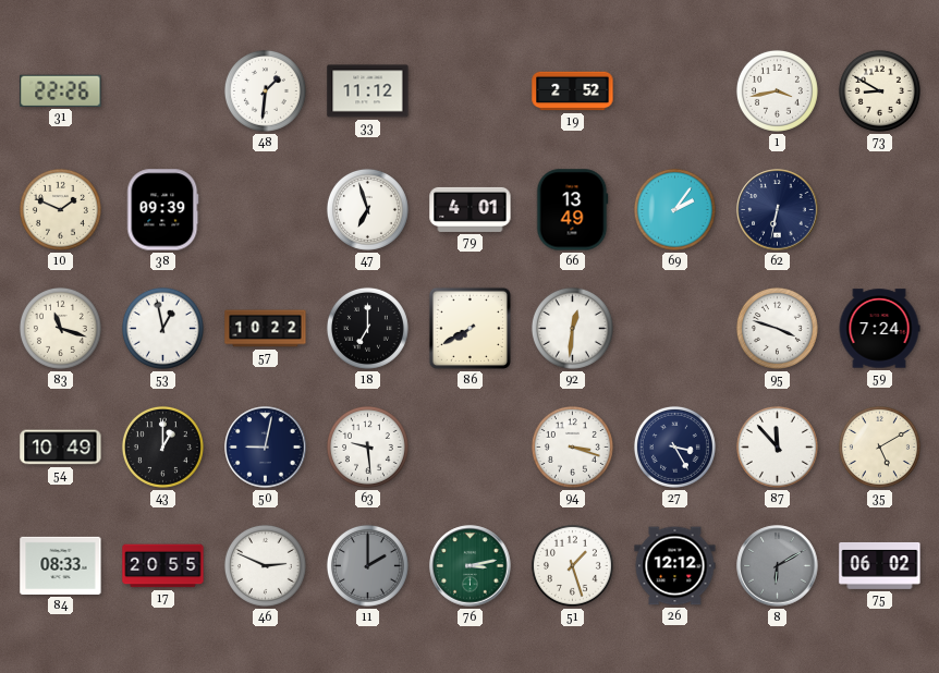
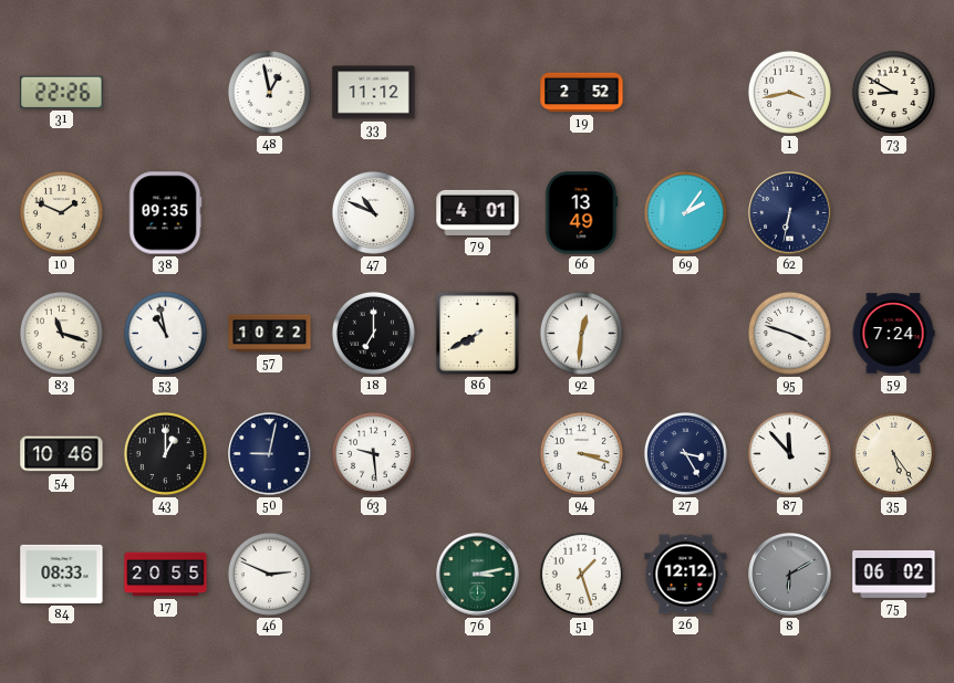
48: 1:31 -> 12:58 (269, 92)
38: 09:39 -> 09:35 (165, 213)
47: 6:57 -> 10:49 (373, 212)
53: 12:58 -> 10:58 (165, 333)
54: 10:49 -> 10:46 (62, 454)
35: 5:10 -> 5:24 (893, 453)
11: 2:00 -> none (367, 565)
